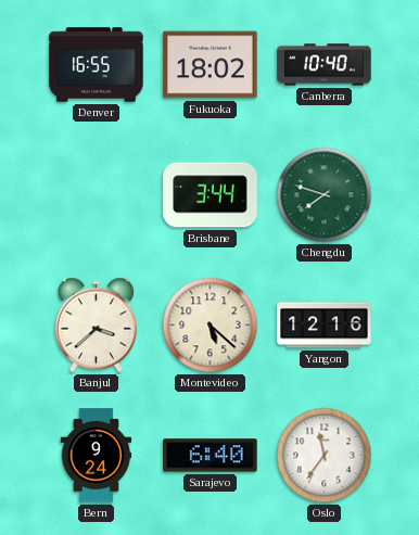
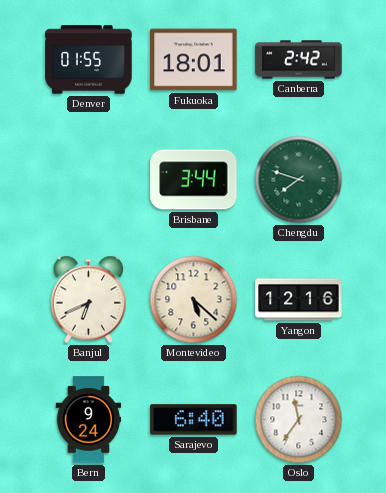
Denver: 16:55 -> 01:55 (89, 60)
Fukuoka: 18:02 -> 18:01 (194, 60)
Canberra: 10:40 -> 2:42 (299, 60)
Banjul: 3:38 -> 6:41 (89, 300)
